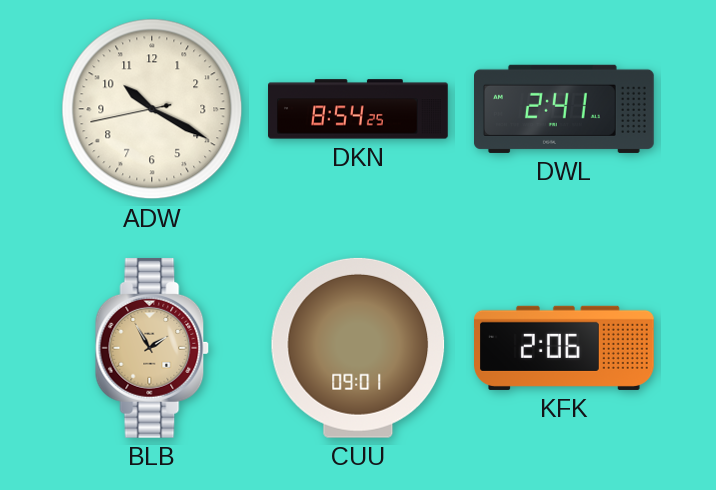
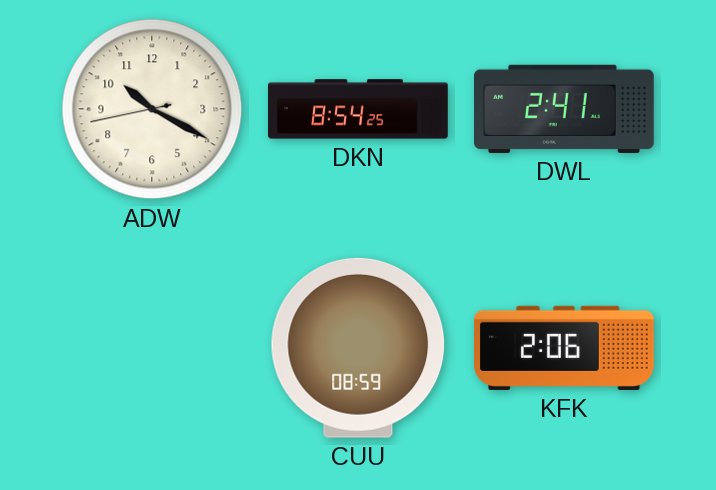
BLB: 1:55 -> none (152, 348)
CUU: 09:01 -> 08:59 (358, 348)
